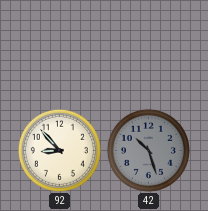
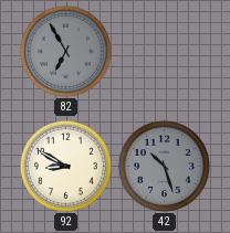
82: none -> 6:55 (65, 51)
92: 8:53 -> 8:50 (65, 166)
